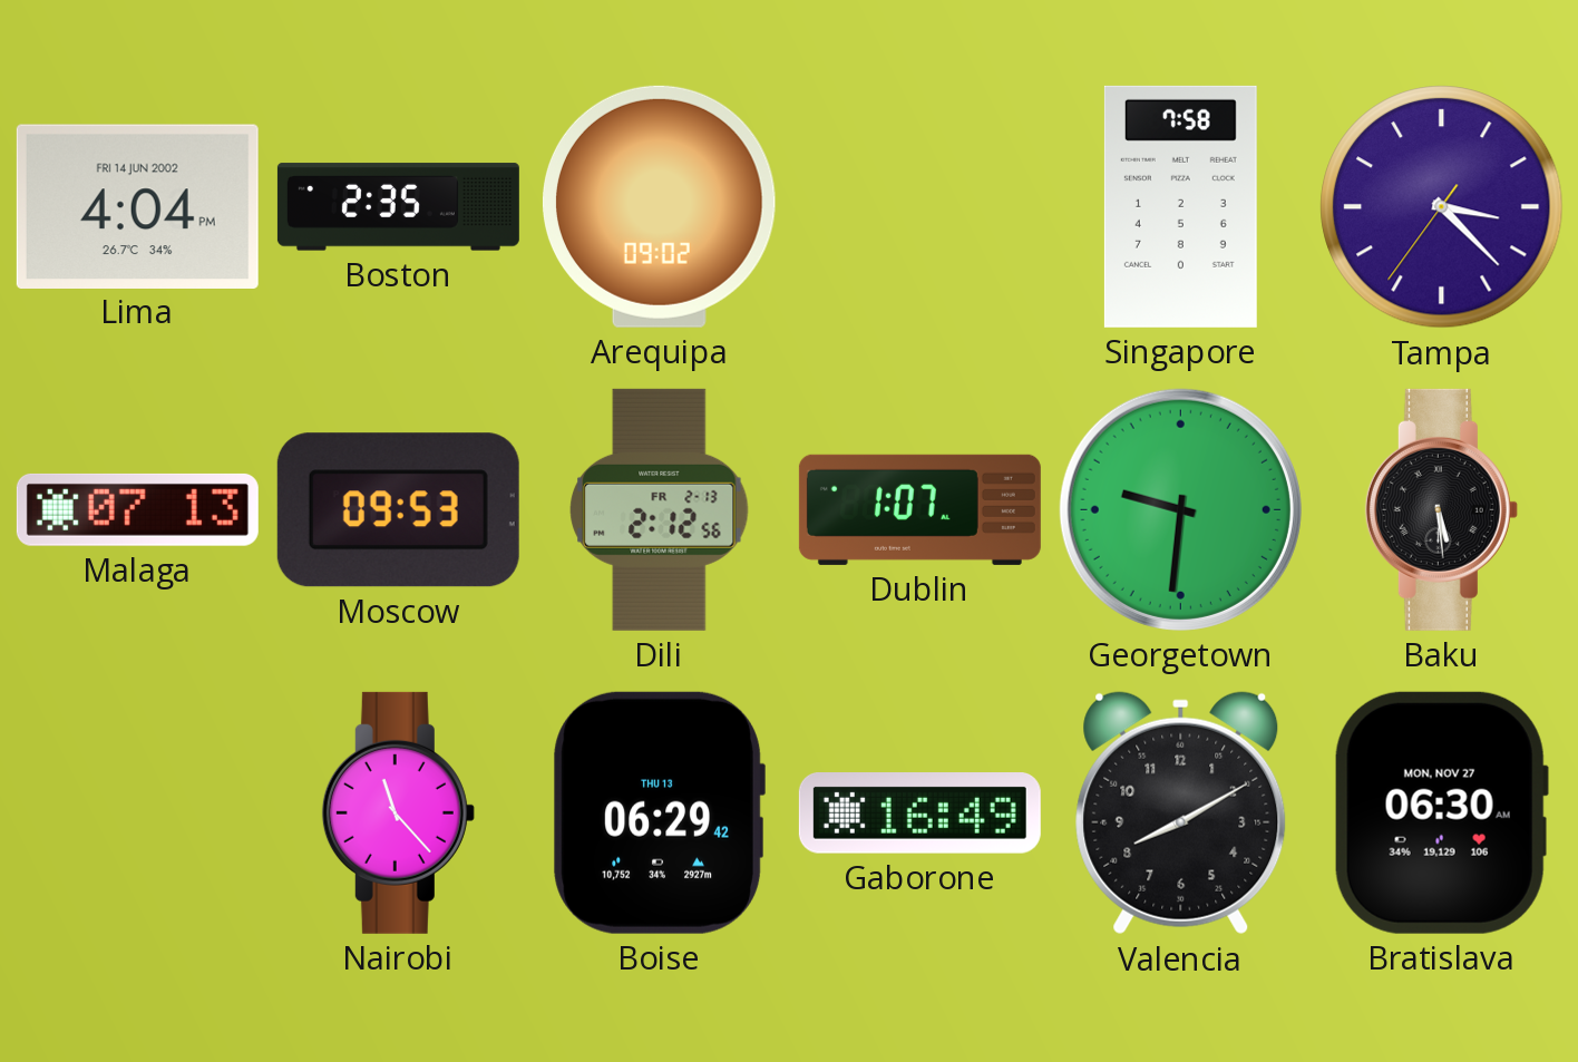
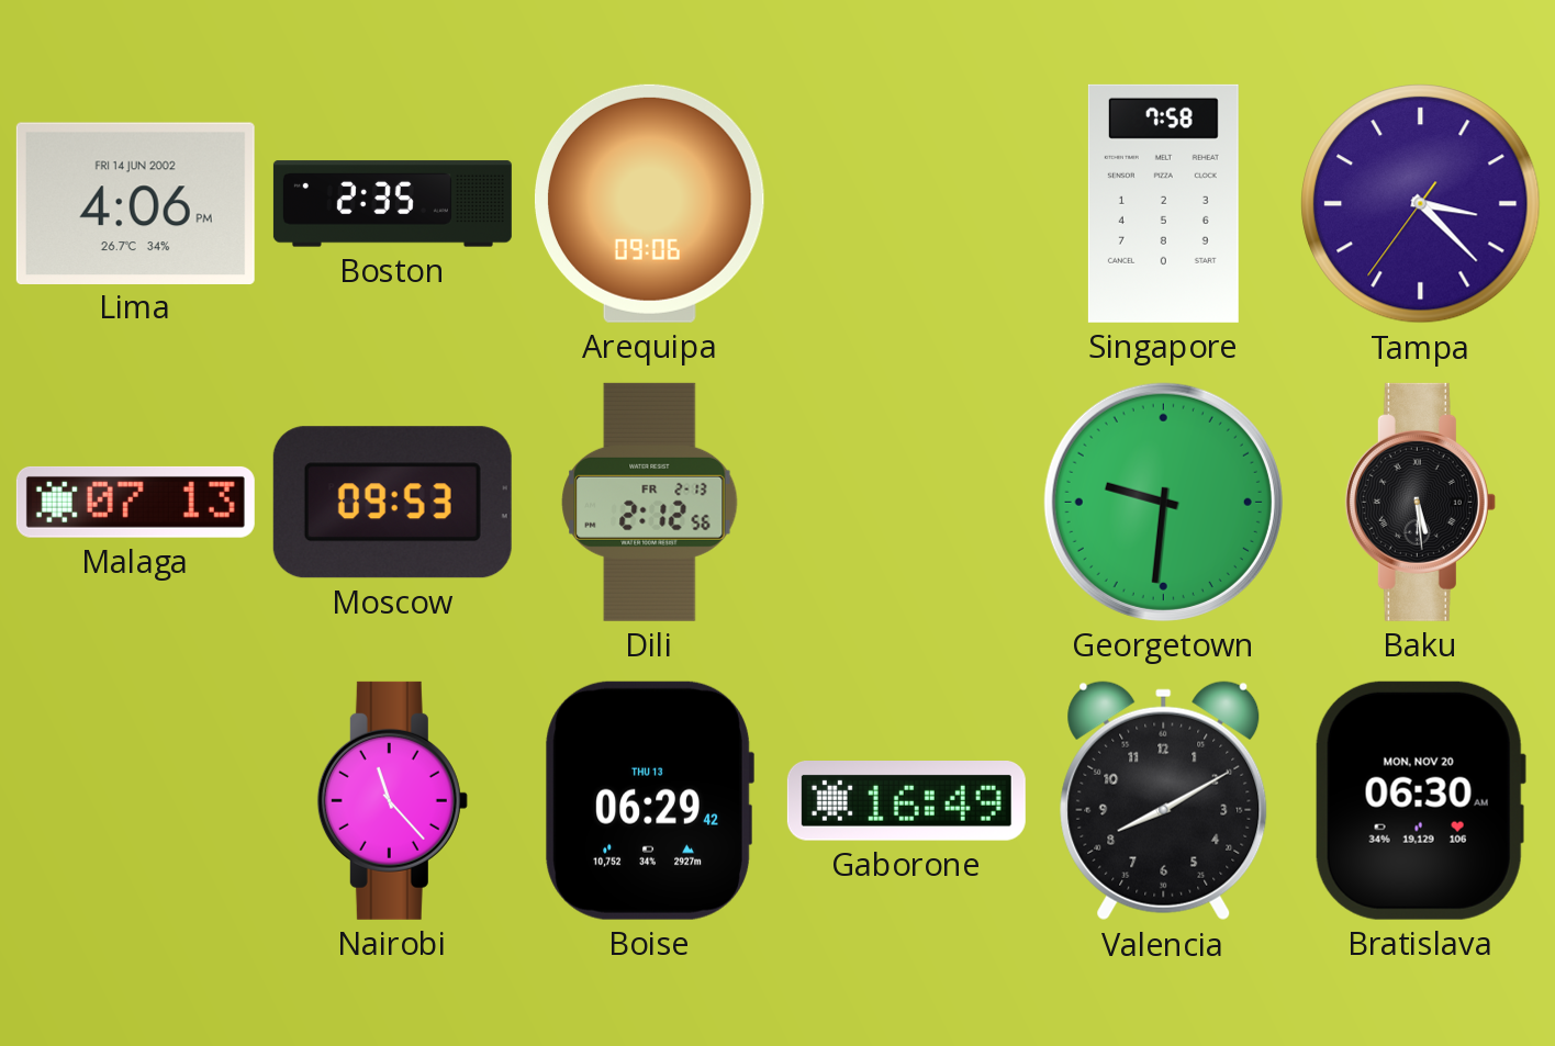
Lima: 4:04 -> 4:06 (135, 203)
Arequipa: 09:02 -> 09:06 (649, 203)
Dublin: 1:07 -> none (919, 509)
Bratislava date: MON, NOV 27 -> MON, NOV 20 (1420, 800)
